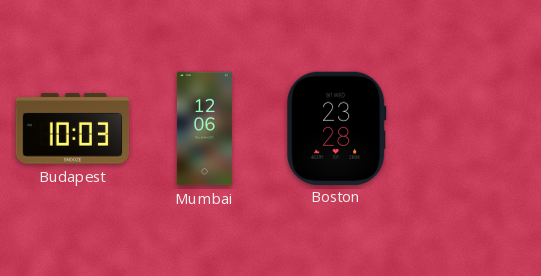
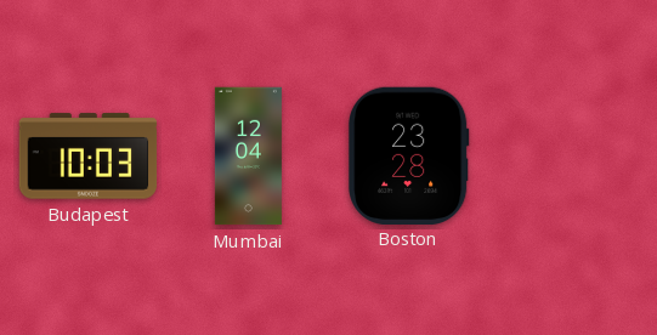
Mumbai: 12:06 -> 12:04 (248, 157)
